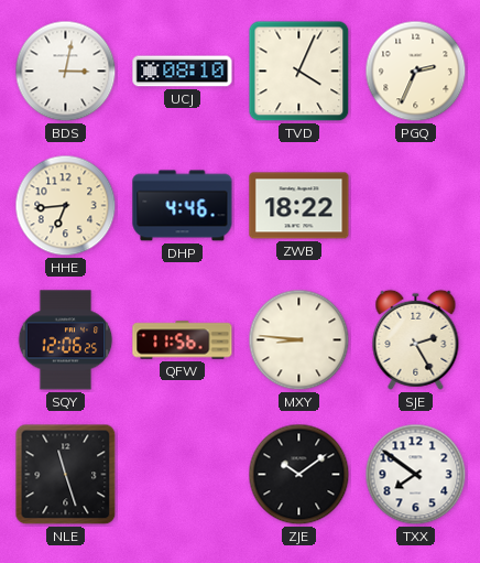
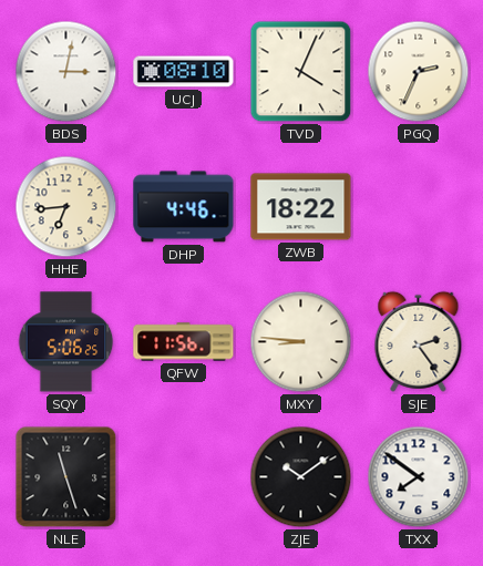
SQY: 12:06 -> 5:06 (66, 342)
SJE: 2:25 -> 2:24 (419, 341)
